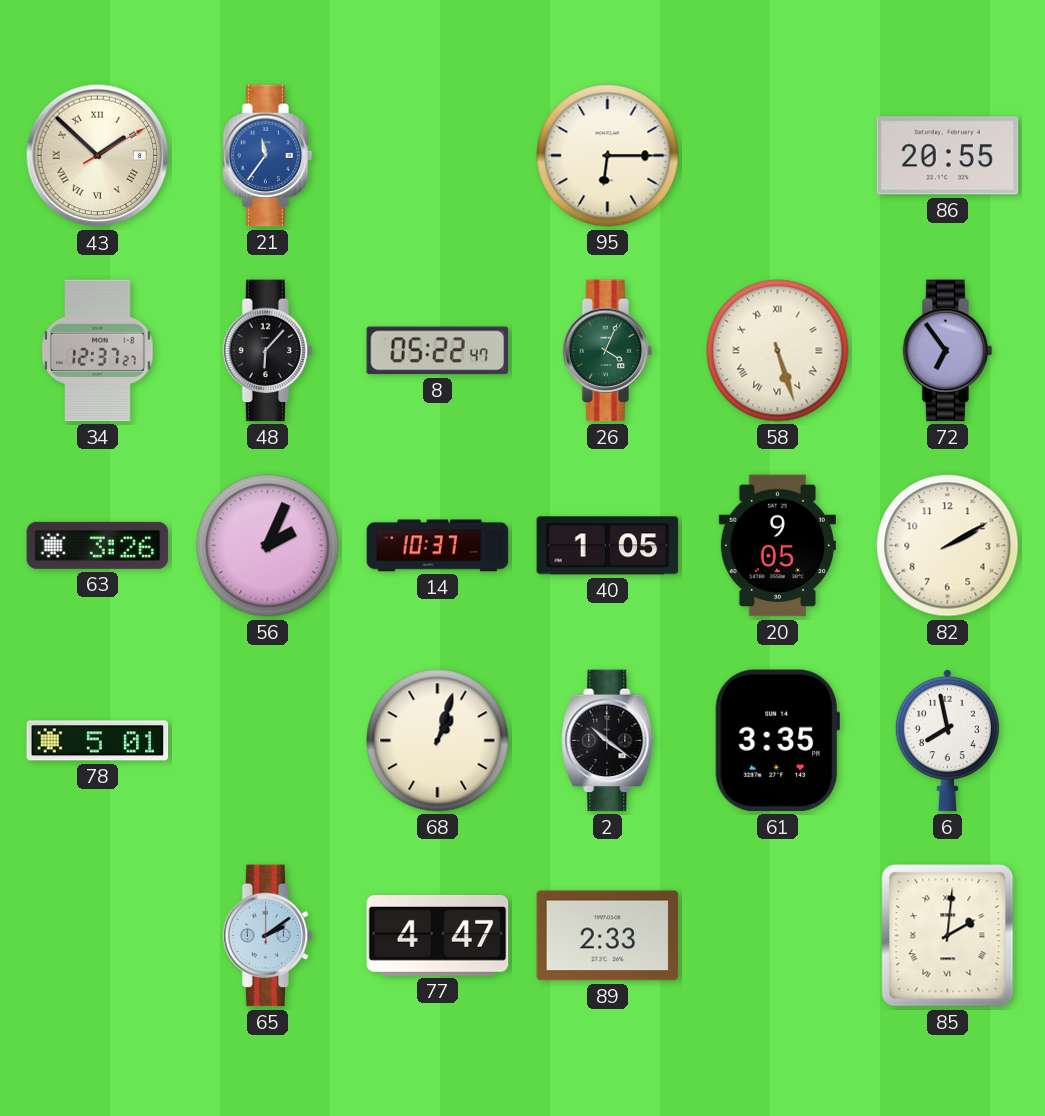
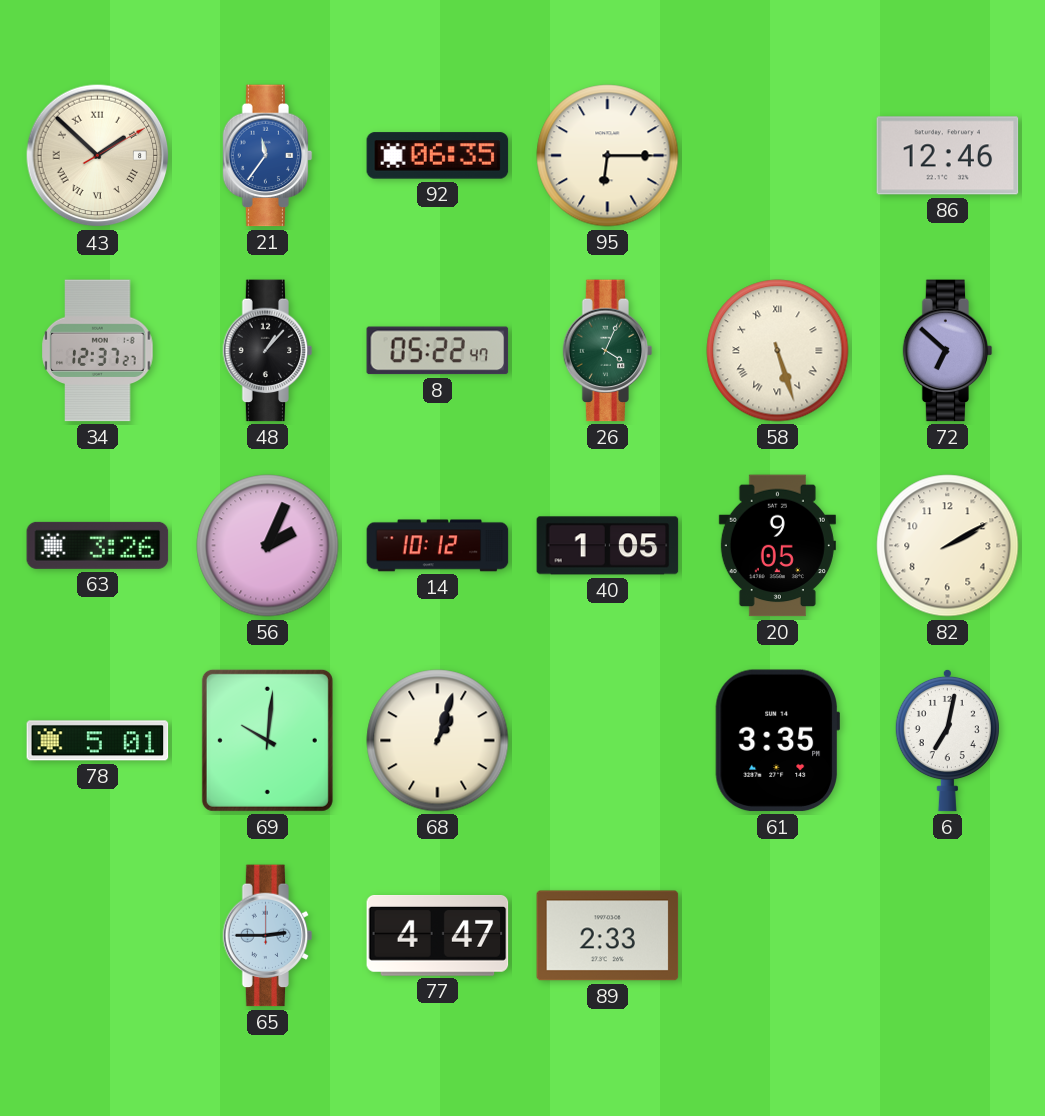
92: none -> 06:35 (438, 156)
86: 20:55 -> 12:46 (948, 156)
48: 6:07 -> 1:07 (268, 351)
72: 6:54 -> 6:52 (948, 351)
14: 10:37 -> 10:12 (438, 546)
69: none -> 10:01 (267, 740)
2: 10:21 -> none (608, 741)
6: 7:58 -> 7:02 (947, 740)
65: 2:09 -> 2:45 (268, 936)
85: 2:01 -> none (948, 936)
